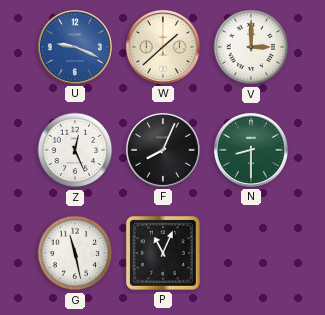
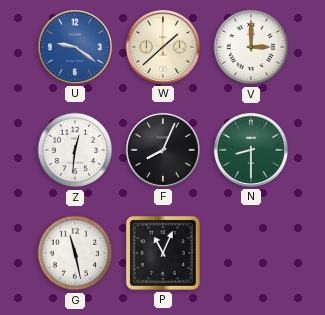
U: 9:19 -> 9:21 (75, 47)
Z: 12:26 -> 12:31 (75, 150)
